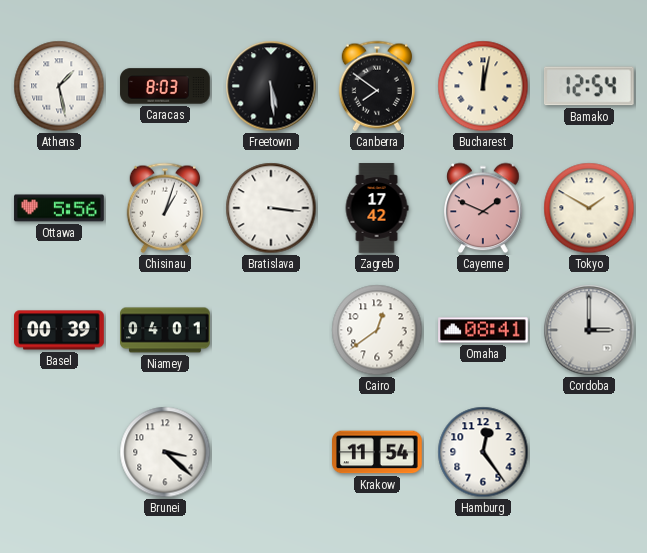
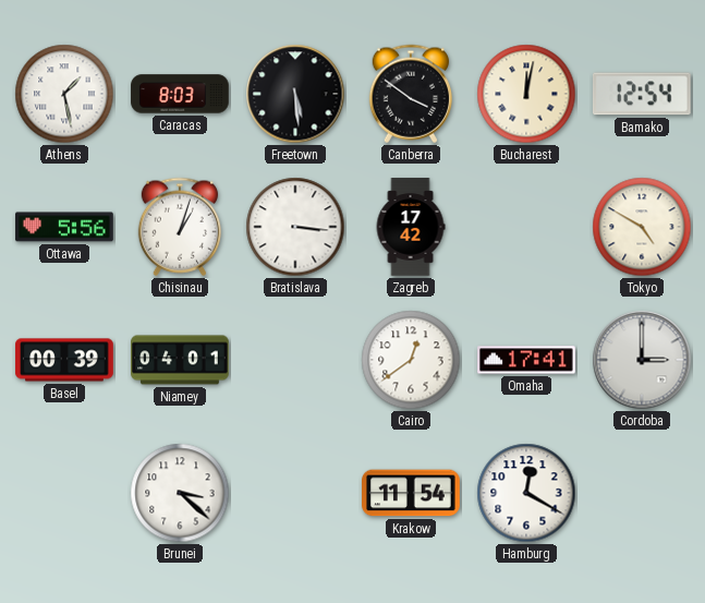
Canberra: 7:51 -> 3:51 (410, 94)
Cayenne: 1:49 -> none (483, 208)
Tokyo: 1:50 -> 4:50 (642, 227)
Omaha: 08:41 -> 17:41 (526, 360)
Hamburg: 12:24 -> 12:20 (526, 493)
